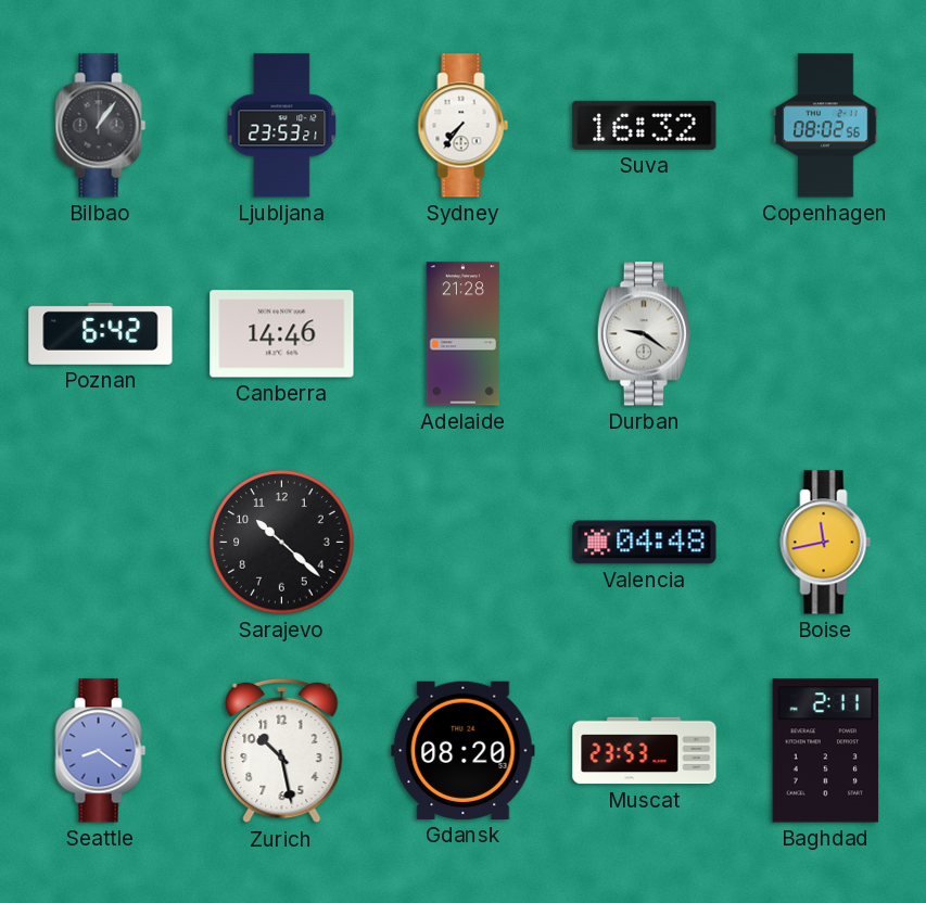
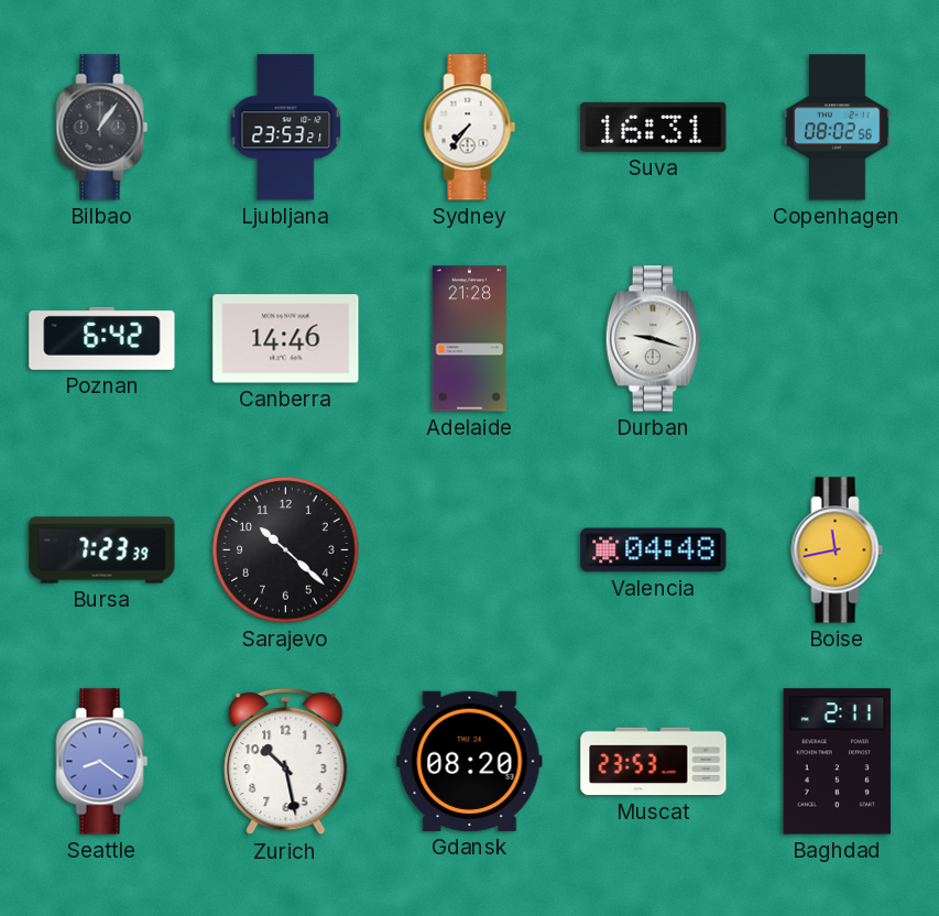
Suva: 16:32 -> 16:31 (654, 127)
Durban: 9:21 -> 9:18 (653, 339)
Bursa: none -> 7:23 (102, 550)
